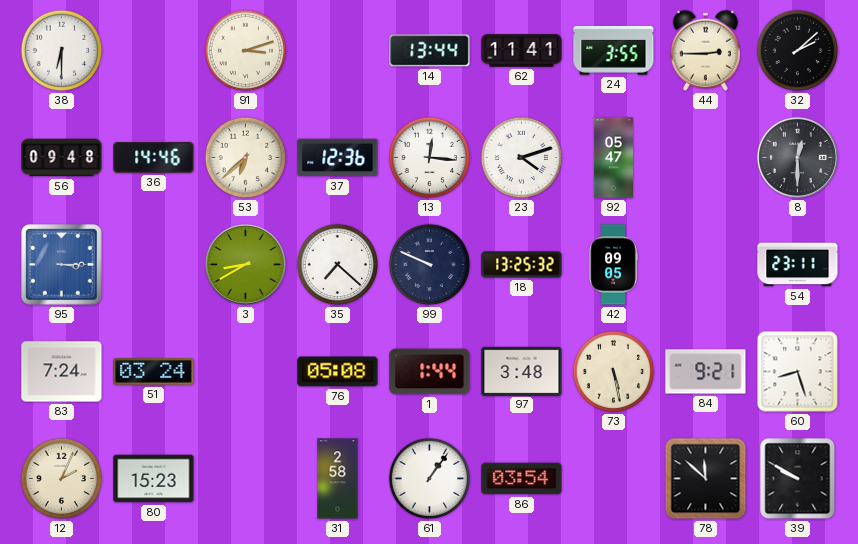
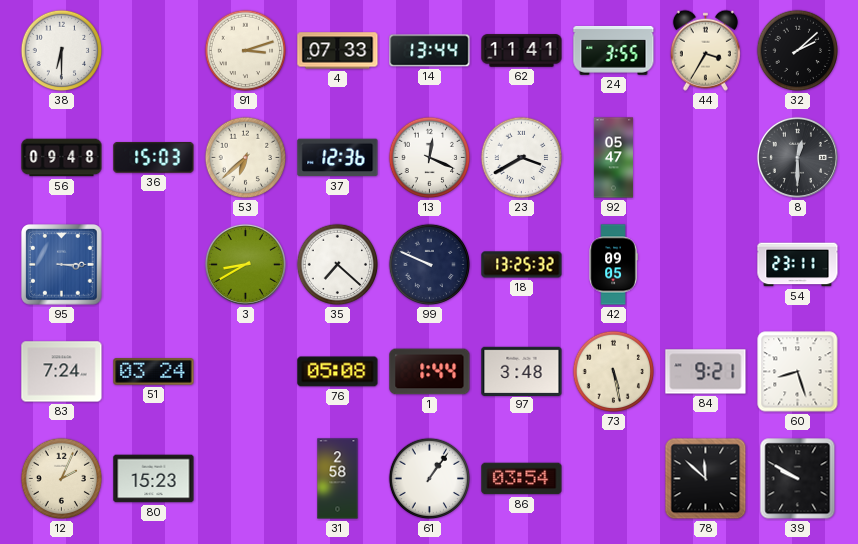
4: none -> 07:33 (338, 51)
44: 2:45 -> 3:35 (705, 50)
36: 14:46 -> 15:03 (154, 158)
13: 12:16 -> 12:19 (430, 158)
23: 4:12 -> 3:40 (522, 158)
